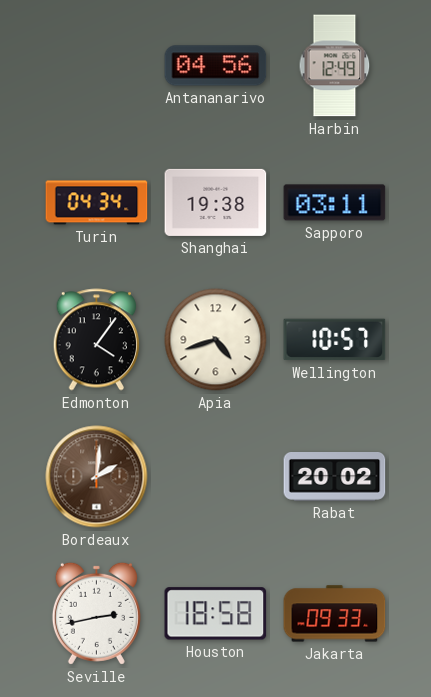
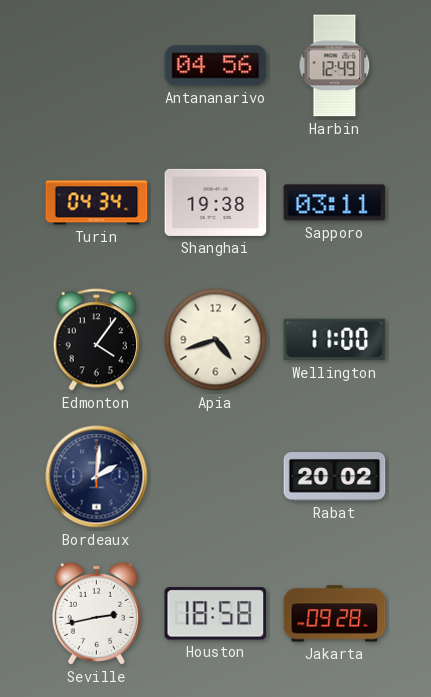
Wellington: 10:57 -> 11:00 (335, 340)
Bordeaux dial: brown -> navy (97, 477)
Jakarta: 09:33 -> 09:28 (335, 614)
